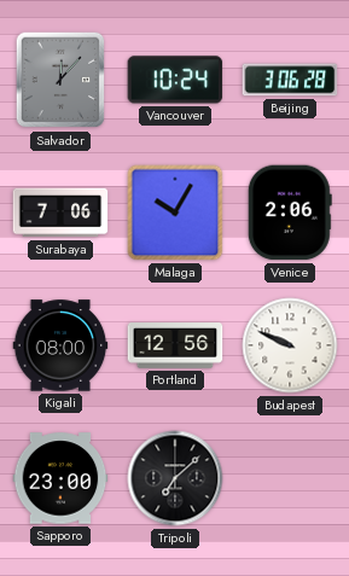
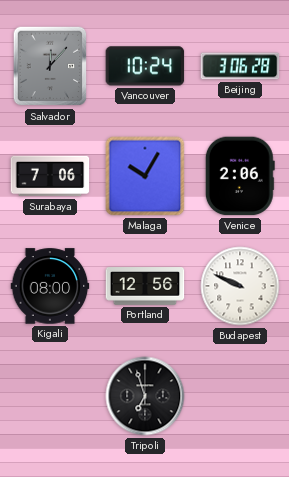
Sapporo: 23:00 -> none (60, 478)
Tripoli: 7:08 -> 6:57 (145, 396)
